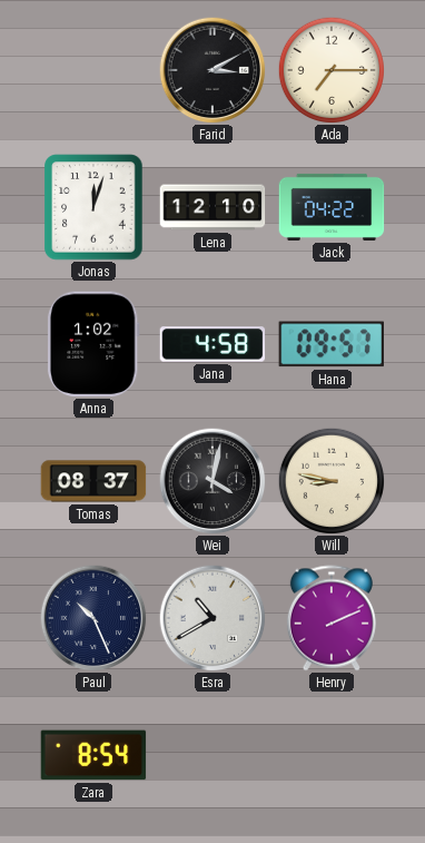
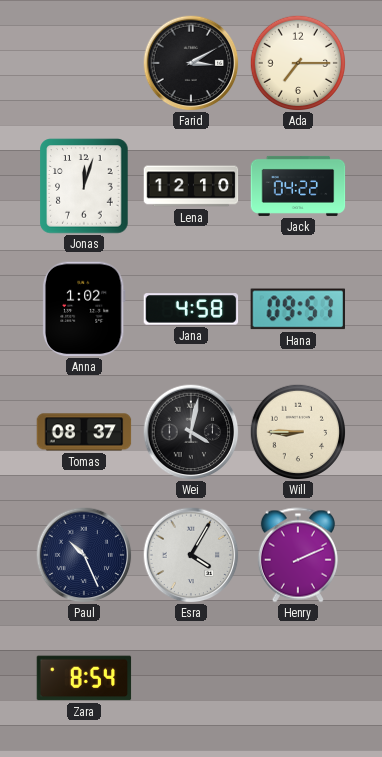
Will: 8:47 -> 8:45 (297, 431)
Esra: 10:40 -> 4:05 (191, 555)
